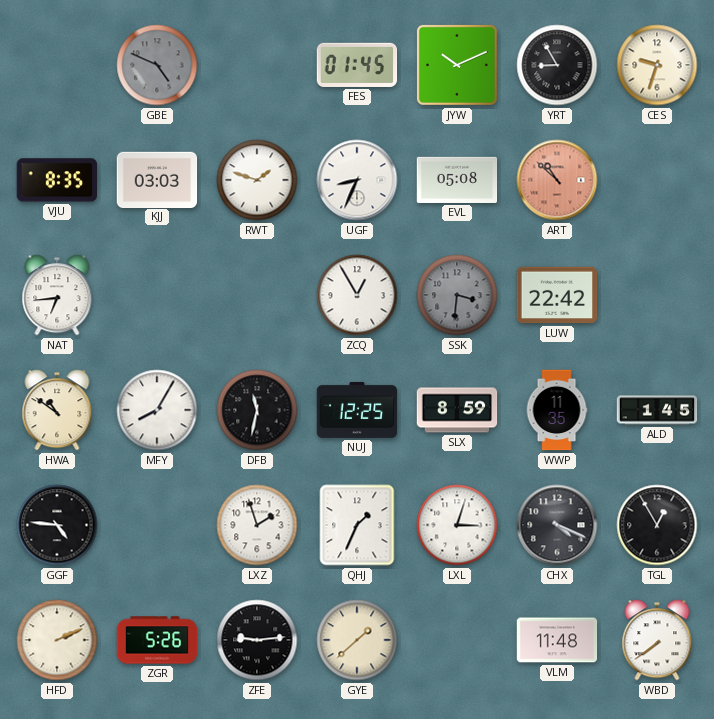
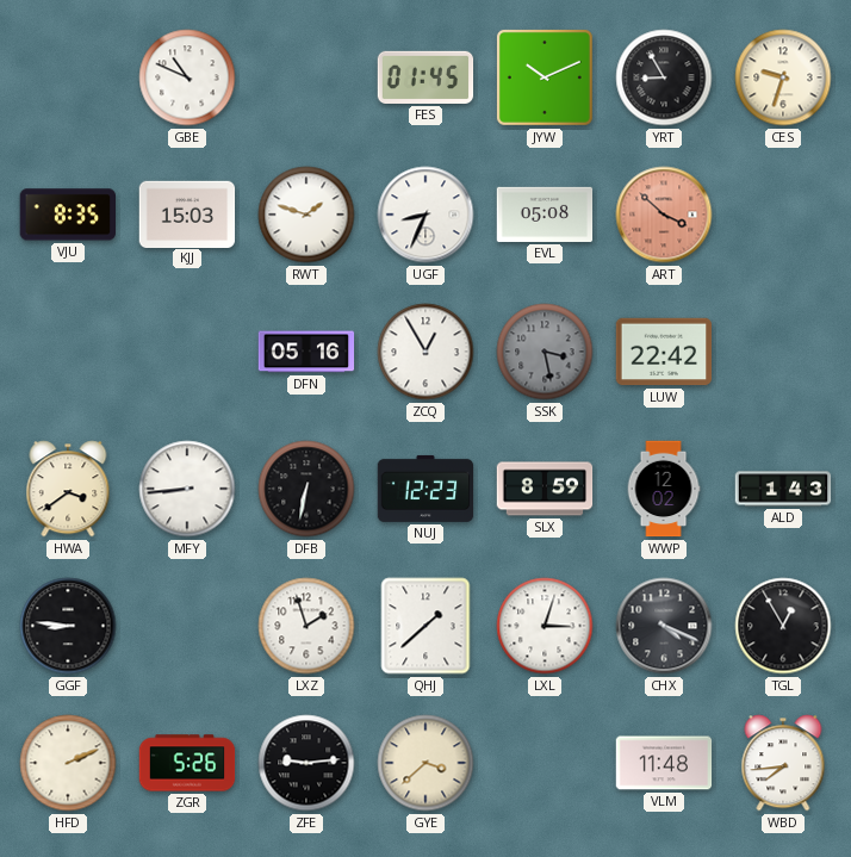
GBE: 4:49 -> 10:49 (187, 77)
GBE dial: grey -> white (187, 77)
KJJ: 03:03 -> 15:03 (187, 213)
ART: 10:52 -> 3:52 (664, 215)
NAT: 6:44 -> none (57, 295)
DFN: none -> 05:16 (306, 352)
SSK: 3:31 -> 3:28 (545, 352)
HWA: 10:51 -> 3:39 (68, 489)
MFY: 8:05 -> 8:44 (187, 489)
DFB: 11:32 -> 6:32 (306, 489)
NUJ: 12:25 -> 12:23 (425, 489)
WWP: 11:35 -> 12:02 (664, 489)
ALD: 1:45 -> 1:43 (783, 489)
GGF: 4:46 -> 8:46 (68, 626)
QHJ: 1:34 -> 1:38 (425, 626)
GYE: 1:38 -> 3:38 (425, 763)
WBD: 7:39 -> 7:44 (783, 763)
